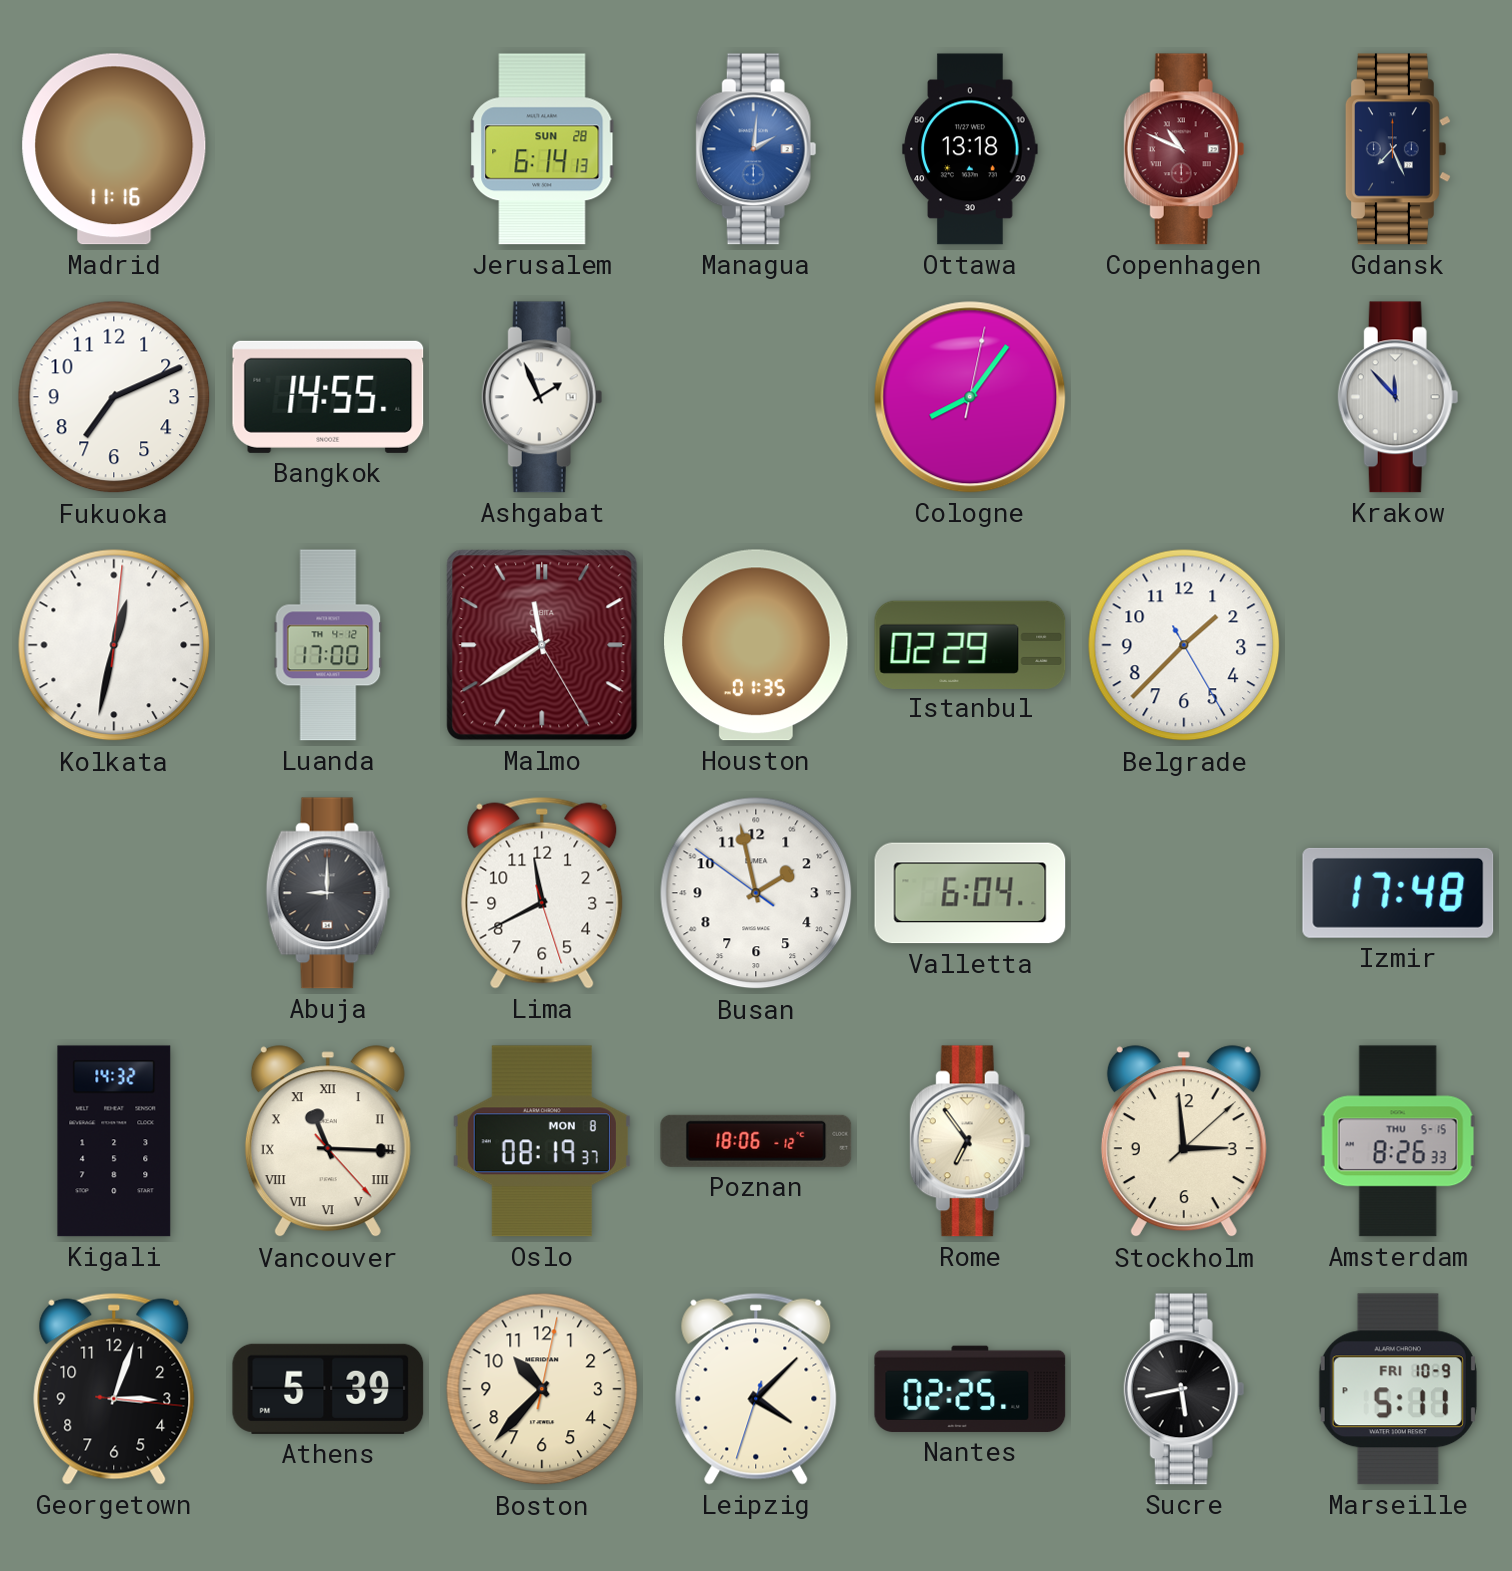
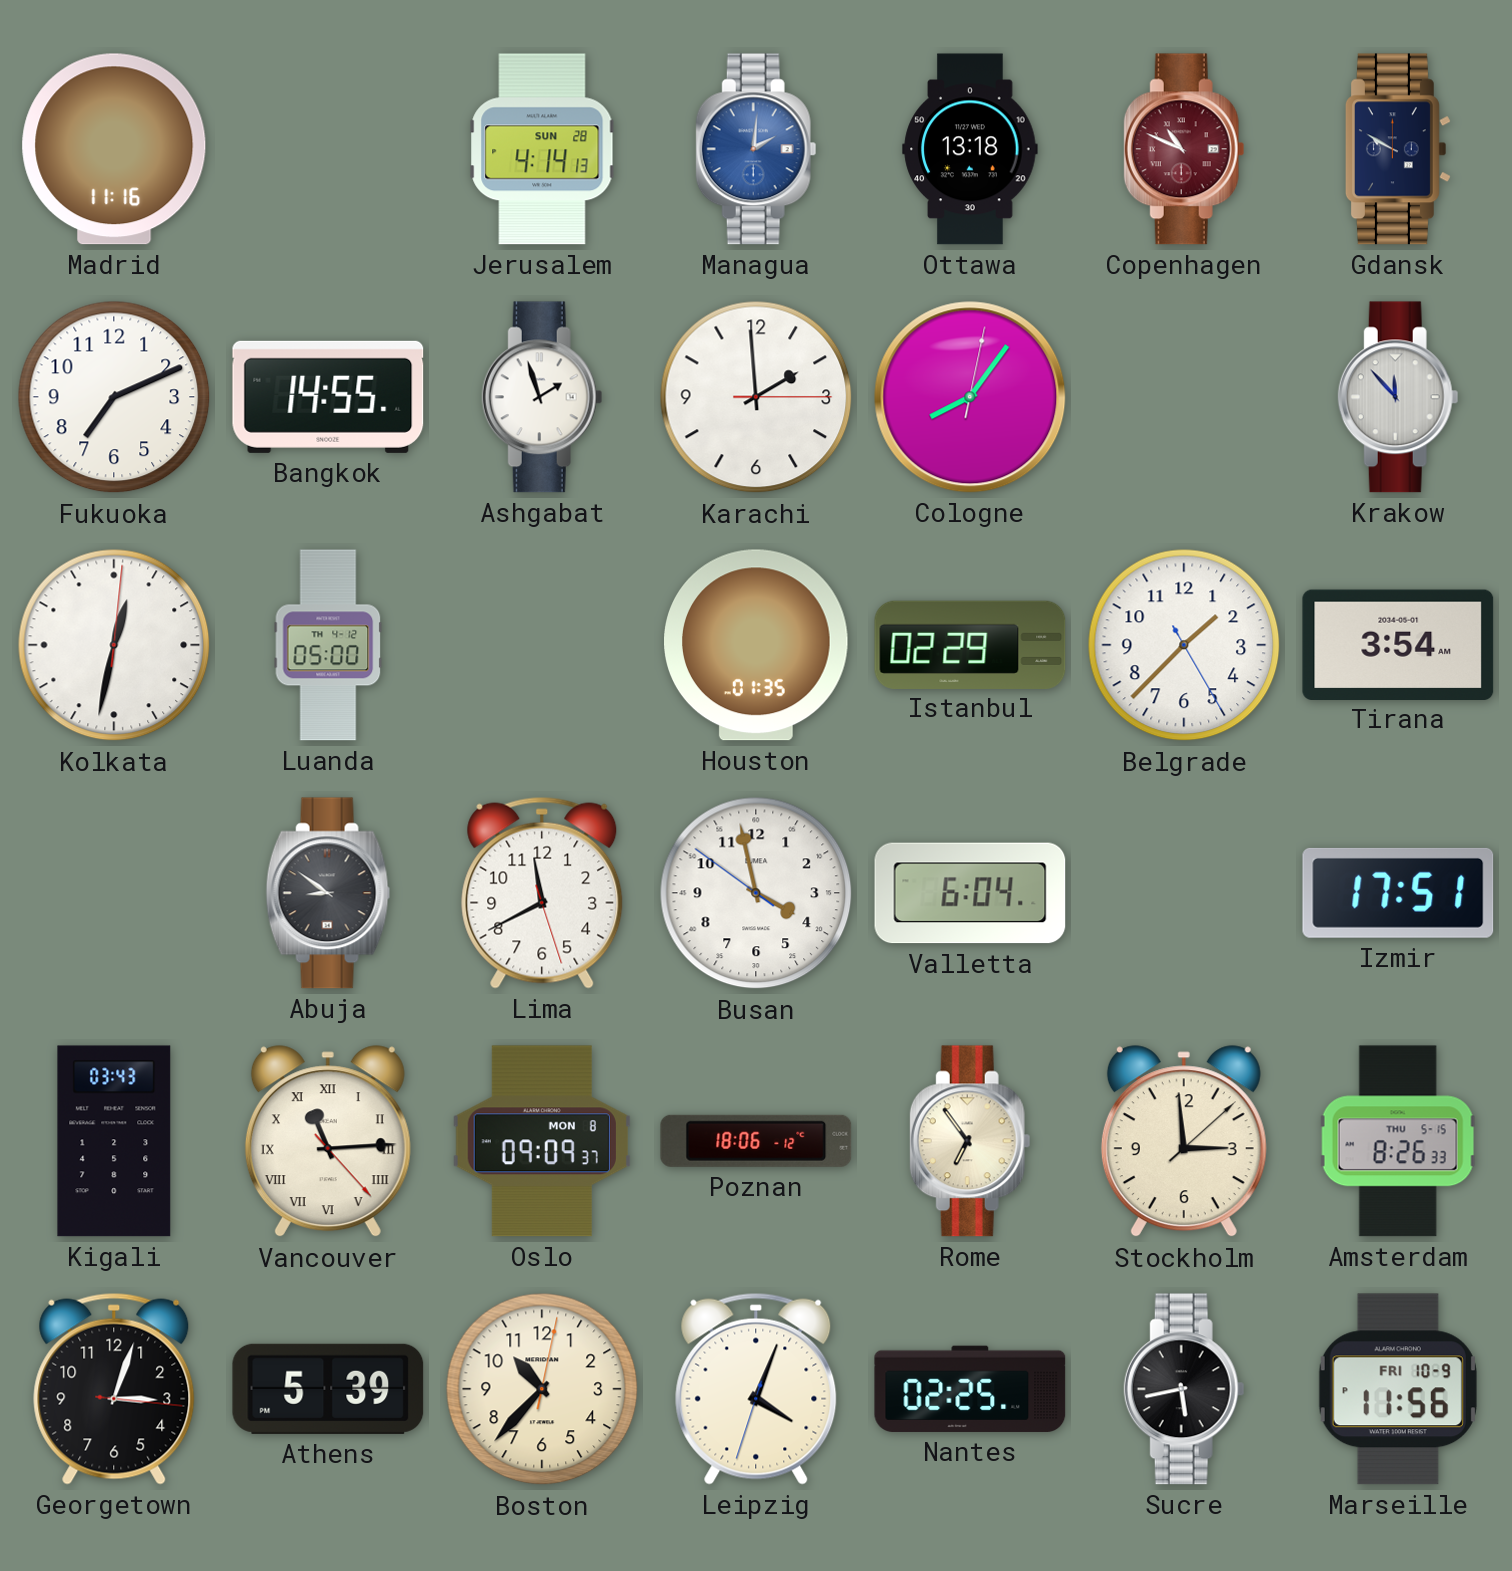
Jerusalem: 6:14 -> 4:14 (542, 149)
Gdansk: 7:26 -> 9:50 (1398, 149)
Ashgabat: 1:56 -> 1:57 (542, 397)
Karachi: none -> 1:59 (756, 397)
Luanda: 17:00 -> 05:00 (328, 645)
Malmo: 11:39 -> none (542, 645)
Tirana: none -> 3:54 (1398, 644)
Abuja: 9:00 -> 8:51 (328, 893)
Busan: 1:57 -> 3:57 (756, 893)
Izmir: 17:48 -> 17:51 (1398, 893)
Kigali: 14:32 -> 03:43 (114, 1141)
Vancouver: 11:15 -> 11:14 (328, 1142)
Oslo: 08:19 -> 09:09 (542, 1141)
Leipzig: 4:07 -> 4:03 (756, 1389)
Marseille: 5:11 -> 11:56 (1398, 1389)
